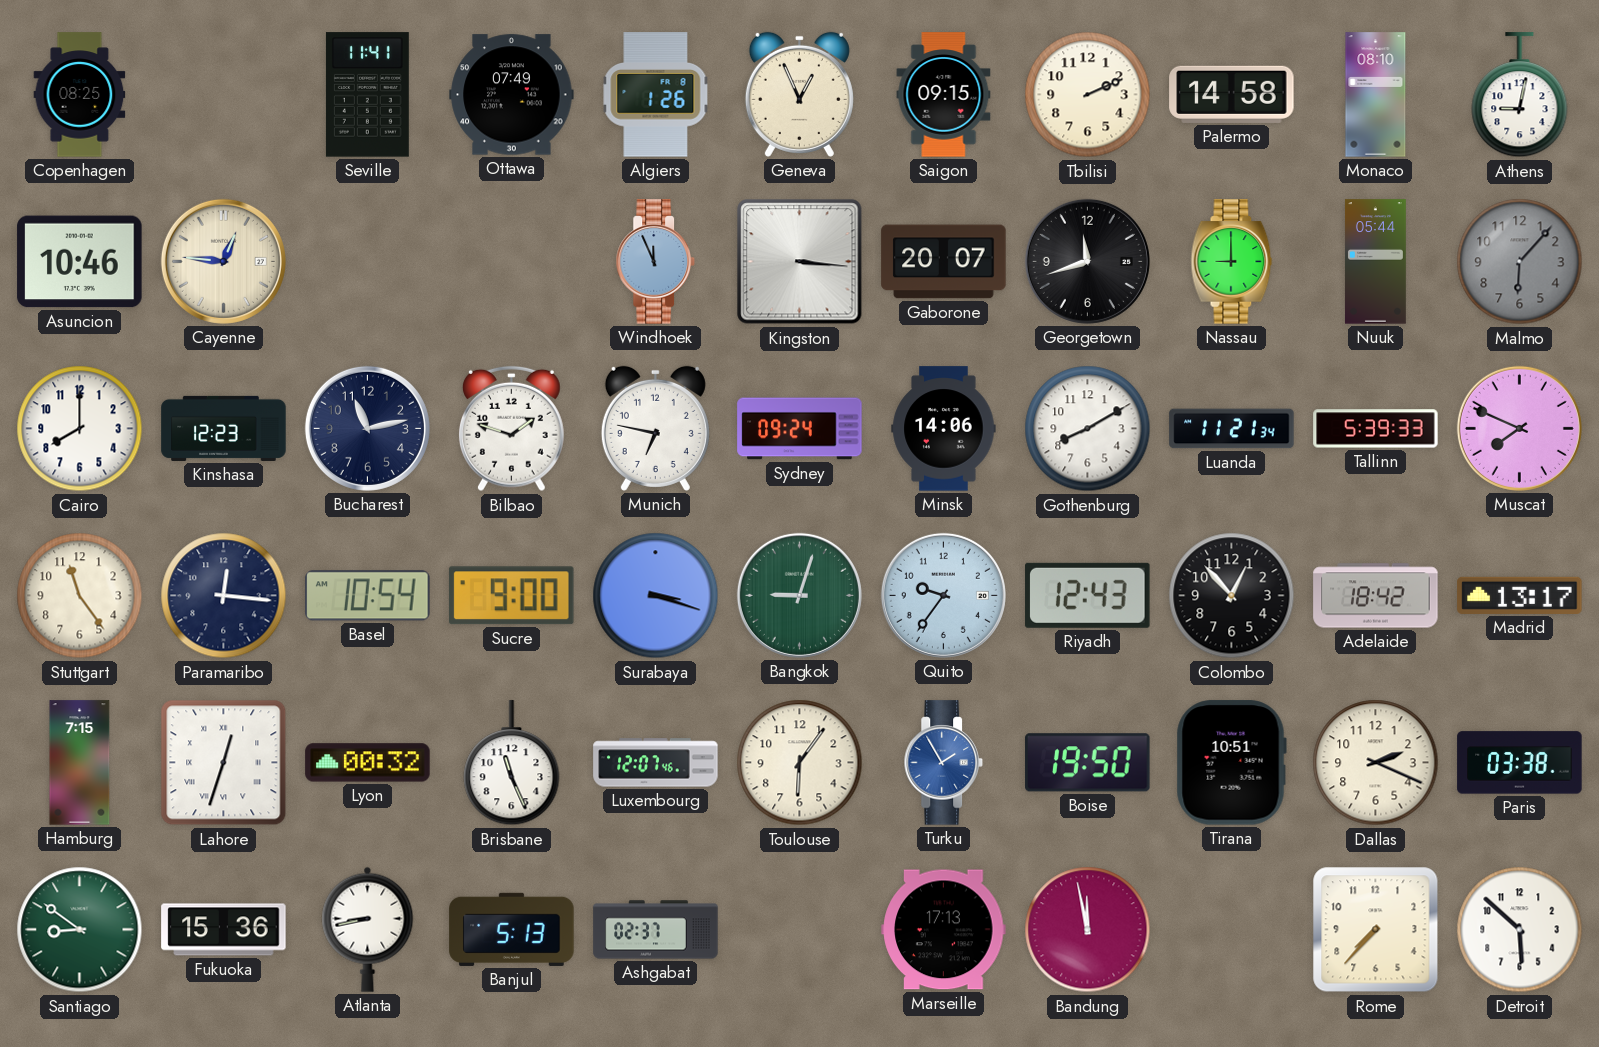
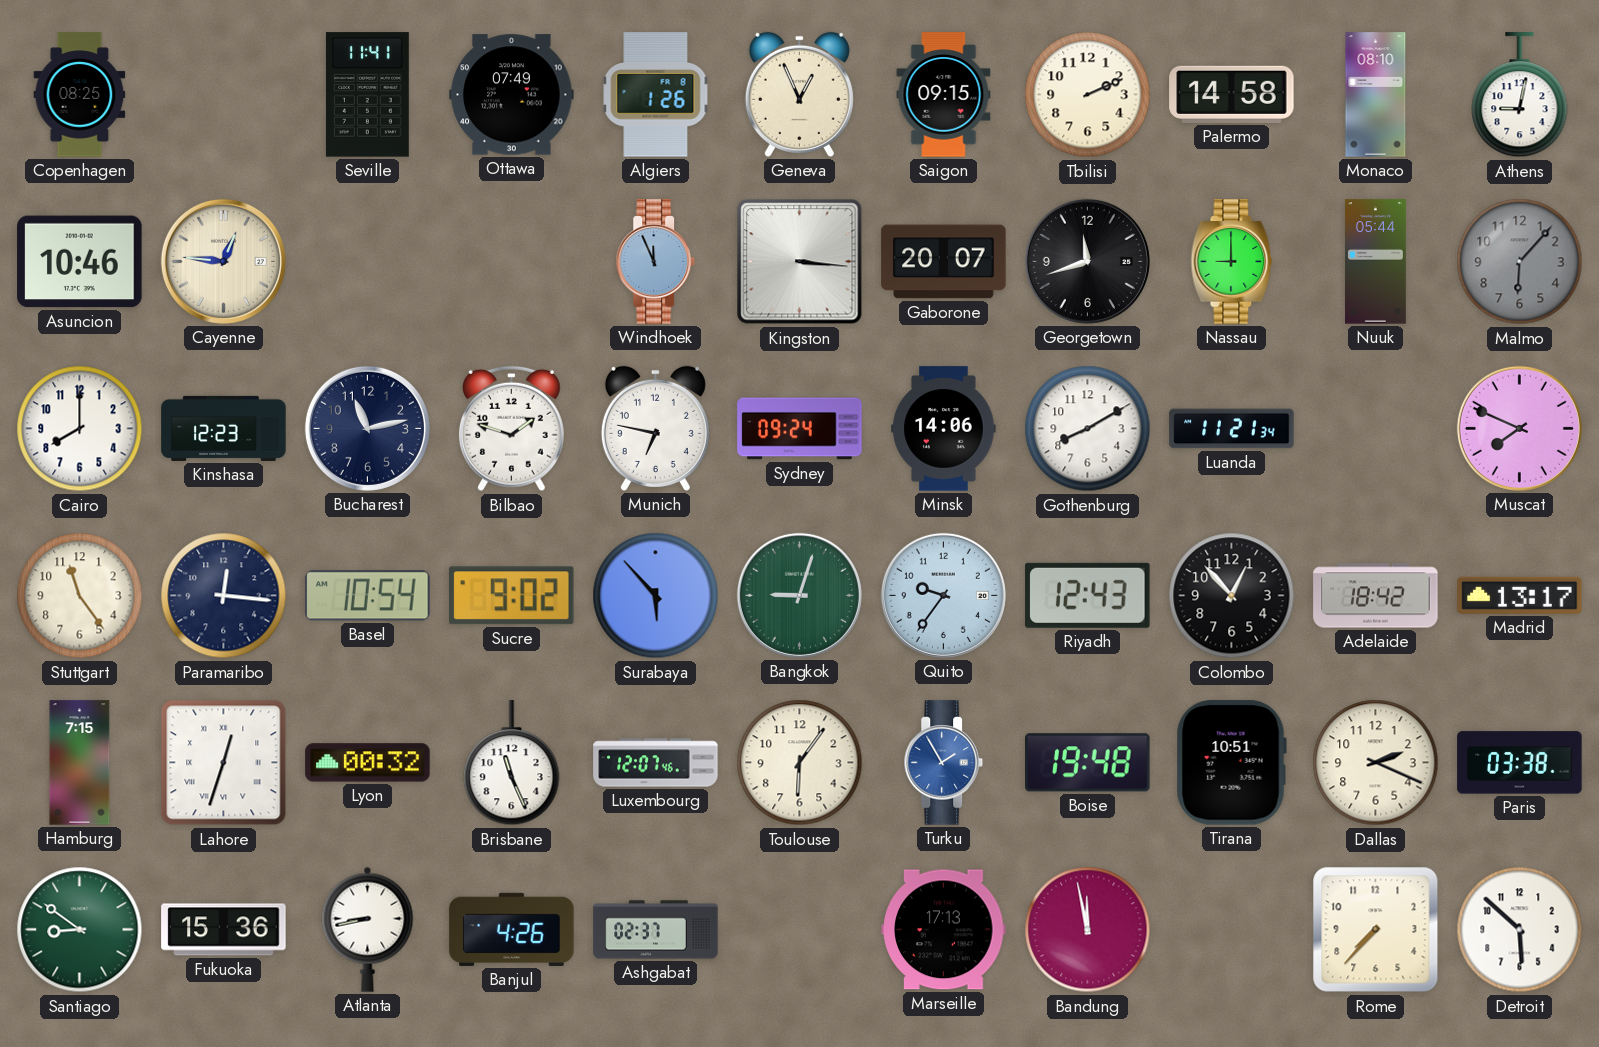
Tallinn: 5:39 -> none (1376, 429)
Sucre: 9:00 -> 9:02 (511, 596)
Surabaya: 3:18 -> 5:53 (656, 596)
Boise: 19:50 -> 19:48 (1088, 763)
Banjul: 5:13 -> 4:26 (512, 929)
